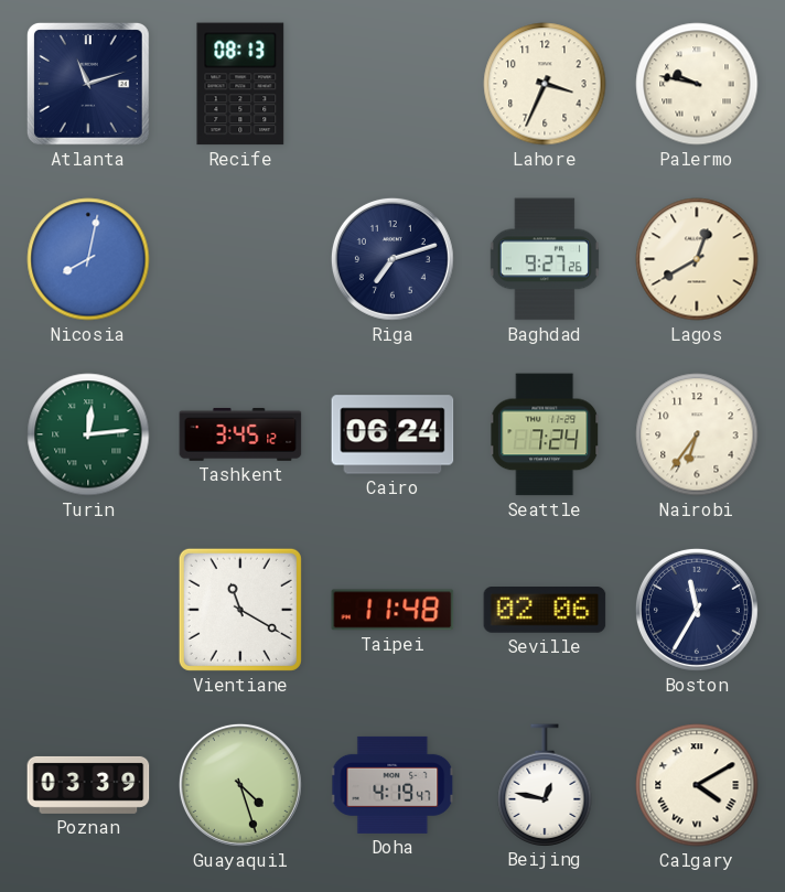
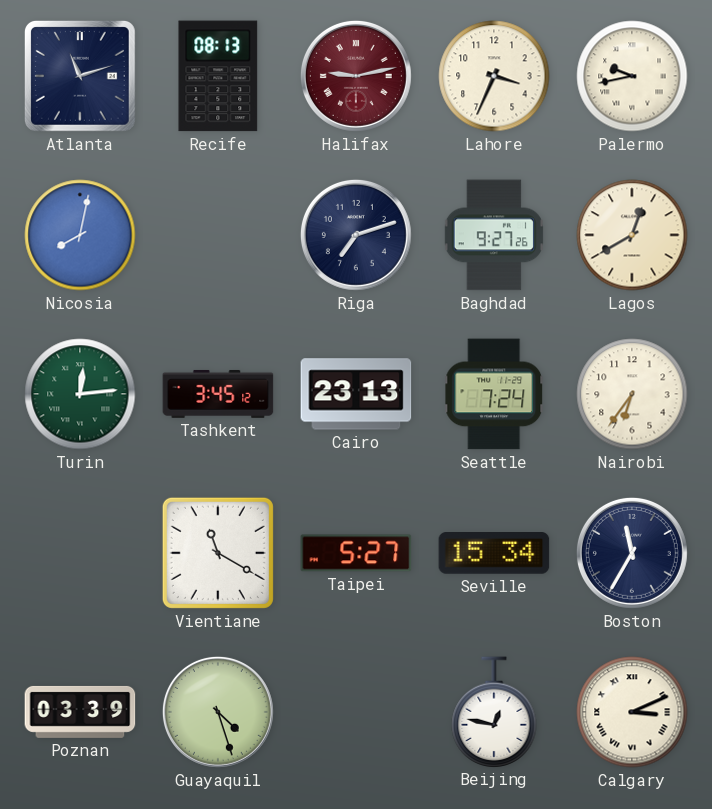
Halifax: none -> 9:13 (356, 76)
Palermo: 9:47 -> 9:43 (632, 76)
Cairo: 06:24 -> 23:13 (356, 394)
Taipei: 11:48 -> 5:27 (356, 553)
Seville: 02:06 -> 15:34 (494, 554)
Doha: 4:19 -> none (394, 785)
Calgary: 4:10 -> 3:11 (632, 712)
